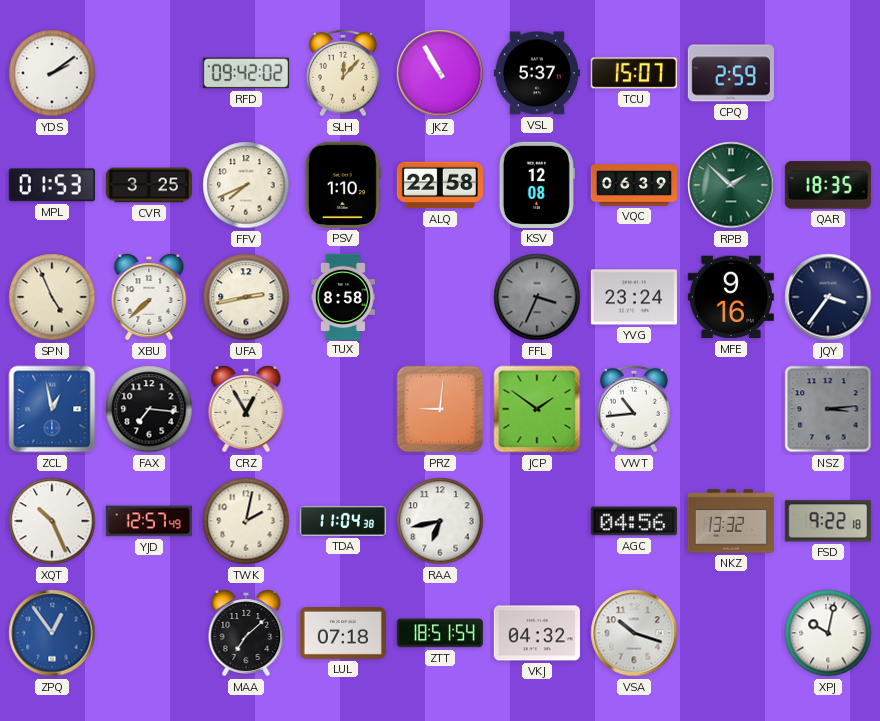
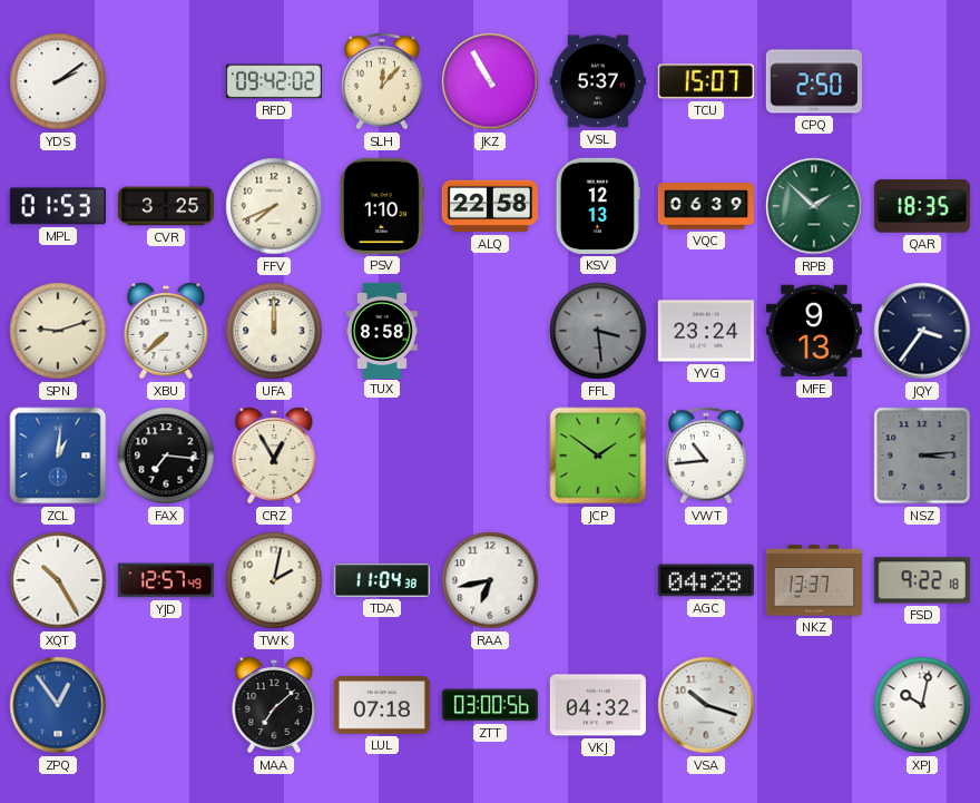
CPQ: 2:59 -> 2:50 (814, 81)
KSV: 12:08 -> 12:13 (598, 206)
SPN: 4:56 -> 9:12 (58, 331)
UFA: 2:43 -> 12:00 (274, 331)
FFL: 3:34 -> 3:29 (598, 331)
MFE: 9:16 -> 9:13 (814, 331)
ZCL: 12:58 -> 1:01 (58, 456)
PRZ: 9:01 -> none (440, 409)
XQT: 10:26 -> 10:25 (58, 580)
AGC: 04:56 -> 04:28 (706, 580)
NKZ: 13:32 -> 13:37 (813, 580)
ZTT: 18:51 -> 03:00 (490, 705)
